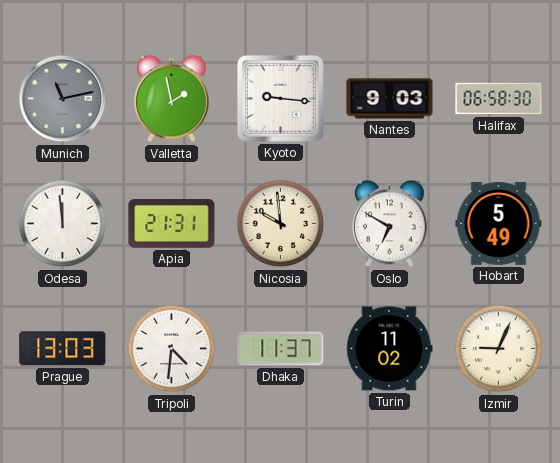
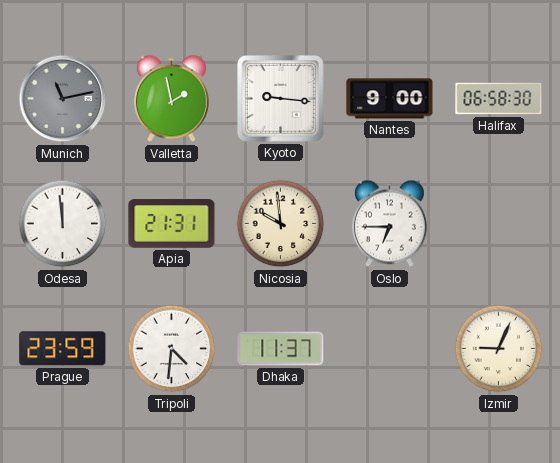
Nantes: 9:03 -> 9:00 (390, 99)
Oslo: 6:50 -> 6:45 (389, 224)
Hobart: 5:49 -> none (499, 224)
Prague: 13:03 -> 23:59 (63, 349)
Turin: 11:02 -> none (390, 349)
